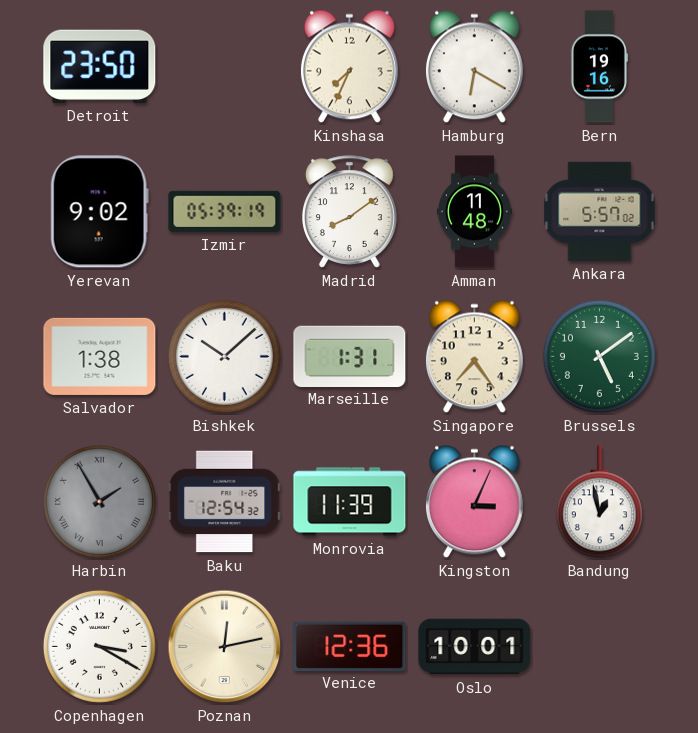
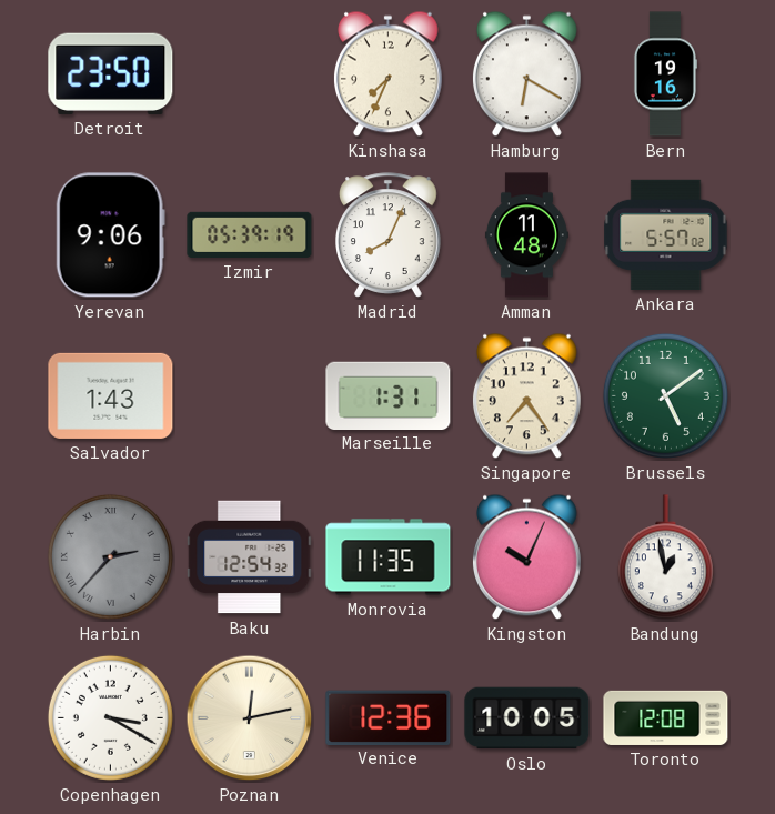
Yerevan: 9:02 -> 9:06 (110, 235)
Madrid: 8:09 -> 8:04 (389, 235)
Salvador: 1:38 -> 1:43 (111, 395)
Bishkek: 10:08 -> none (224, 356)
Harbin: 1:55 -> 2:37 (110, 556)
Monrovia: 11:39 -> 11:35 (389, 557)
Kingston: 3:04 -> 10:04 (526, 557)
Oslo: 10:01 -> 10:05 (527, 718)
Toronto: none -> 12:08 (666, 717)
